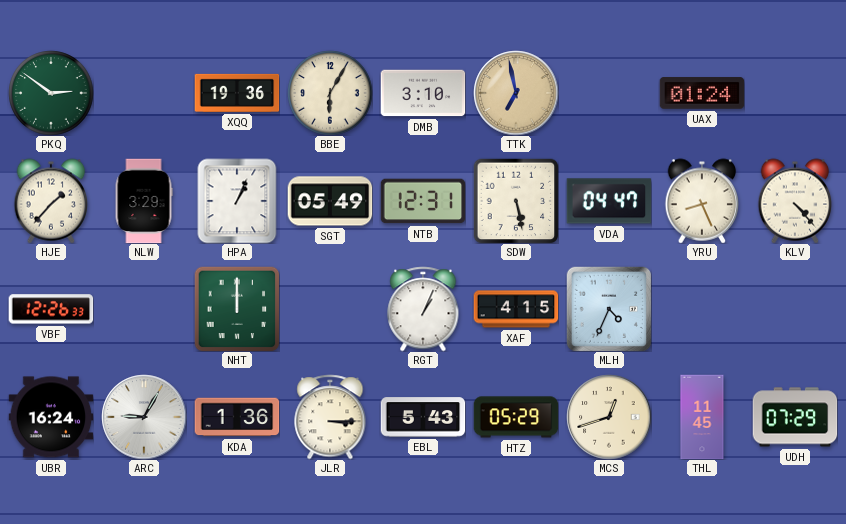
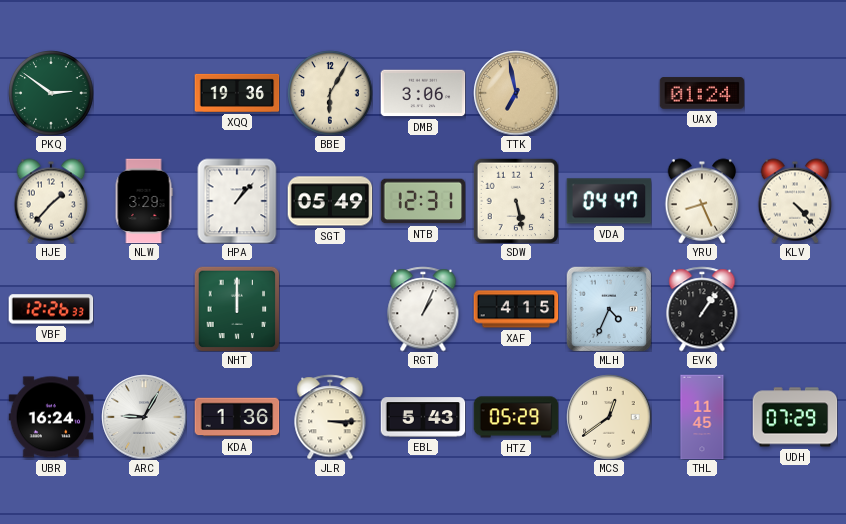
DMB: 3:10 -> 3:06 (423, 93)
HPA: 1:04 -> 1:07 (237, 201)
EVK: none -> 1:06 (702, 309)
MCS: 12:42 -> 12:39 (609, 417)
